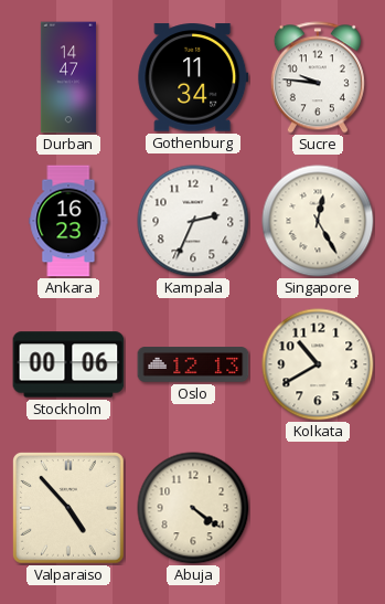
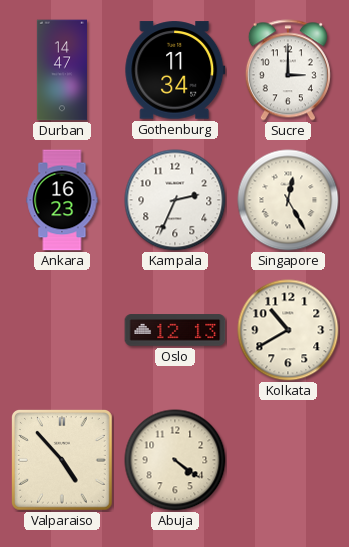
Sucre: 9:46 -> 3:00 (288, 70)
Stockholm: 00:06 -> none (68, 364)
